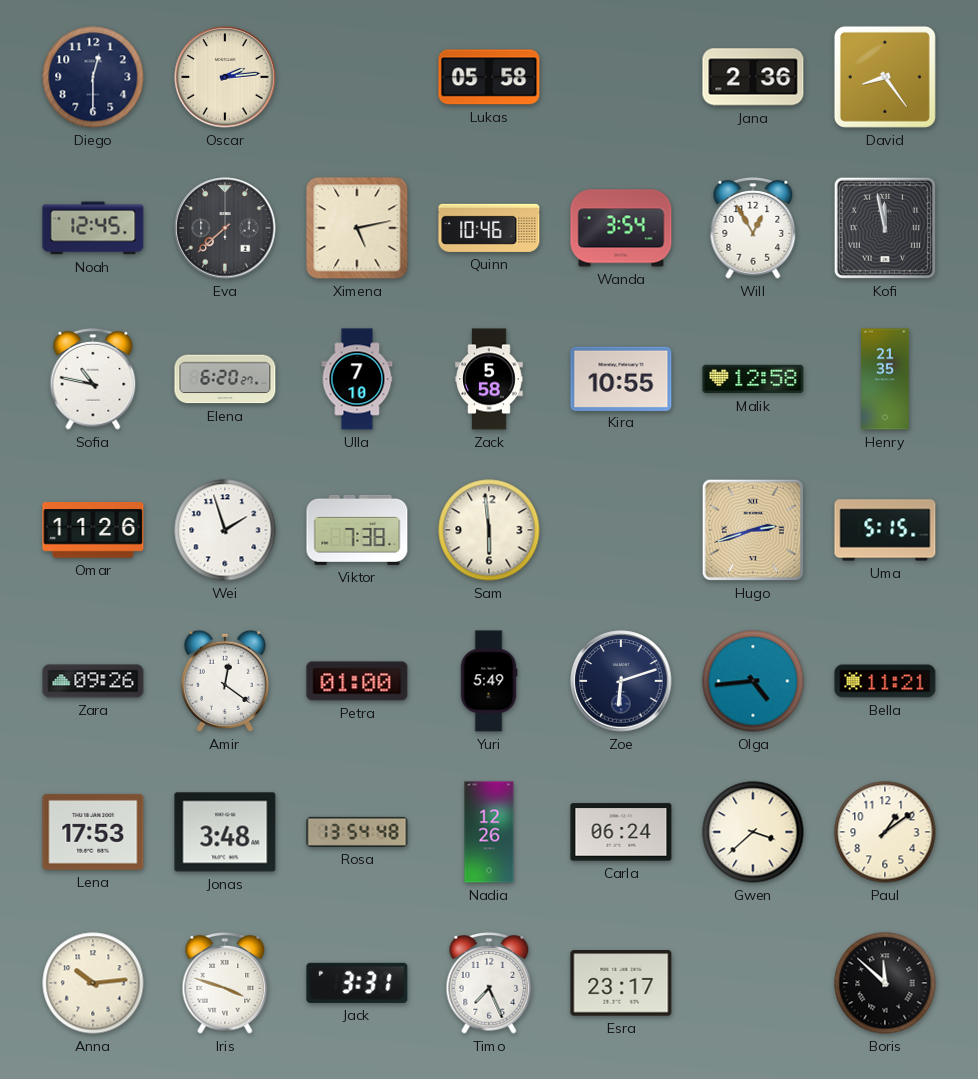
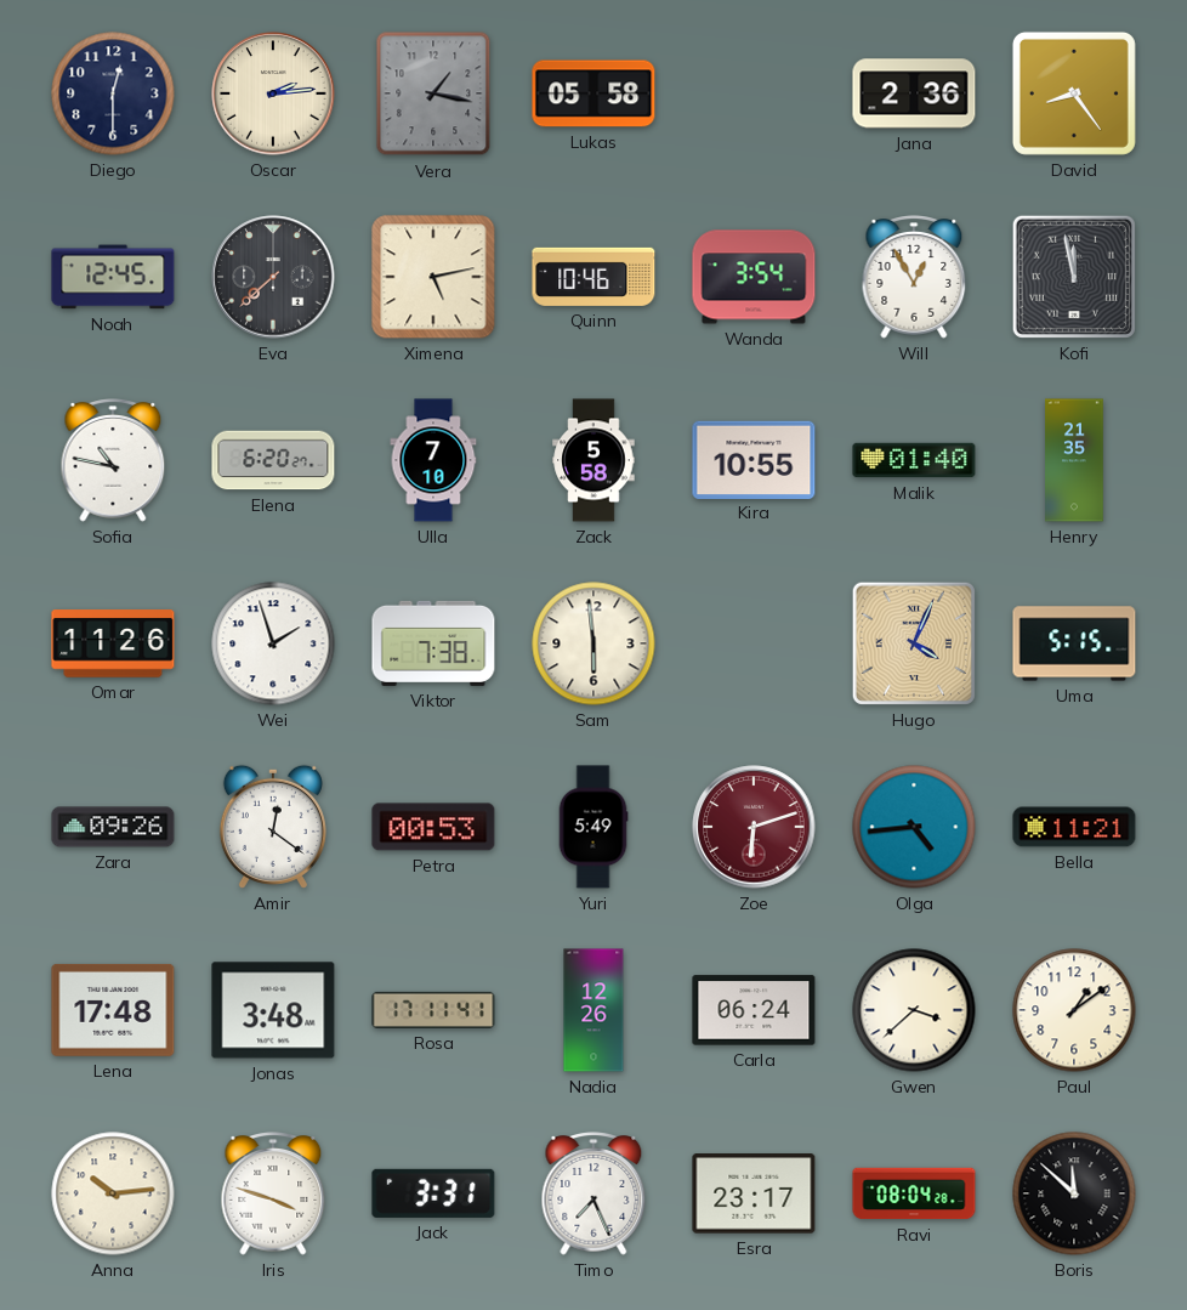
Vera: none -> 1:17 (433, 93)
Malik: 12:58 -> 01:40 (914, 460)
Hugo: 2:42 -> 4:04 (914, 643)
Petra: 01:00 -> 00:53 (433, 827)
Zoe dial: navy -> burgundy (754, 827)
Lena: 17:53 -> 17:48 (113, 1010)
Rosa: 13:54 -> 17:11 (433, 1010)
Ravi: none -> 08:04 (914, 1193)
